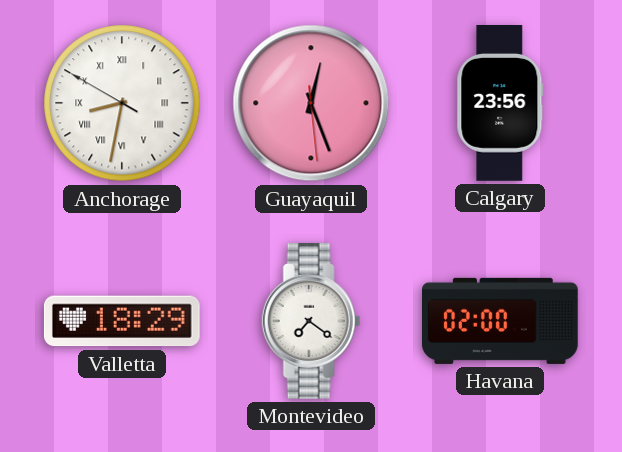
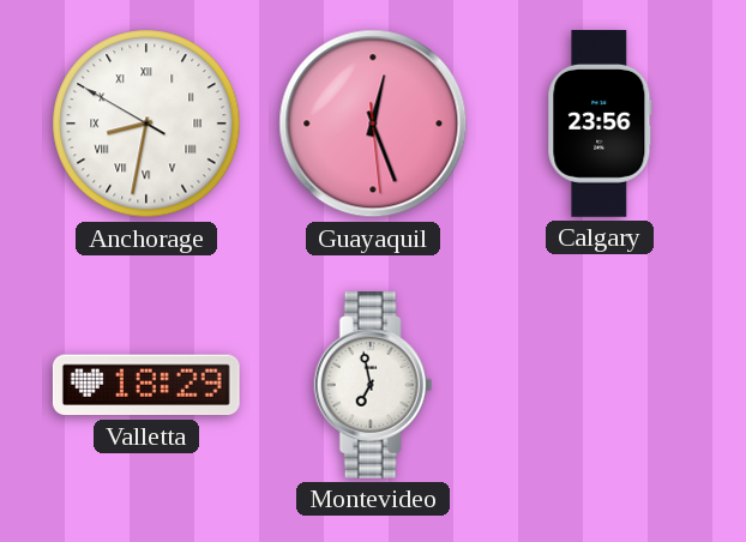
Montevideo: 7:21 -> 6:58 (373, 385)
Havana: 02:00 -> none (501, 321)
